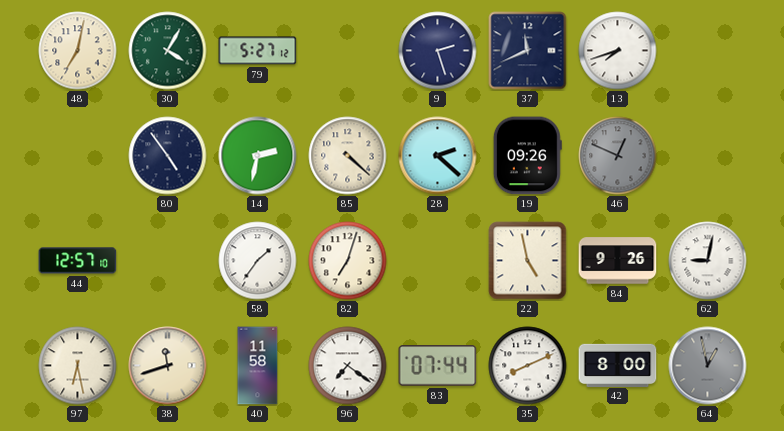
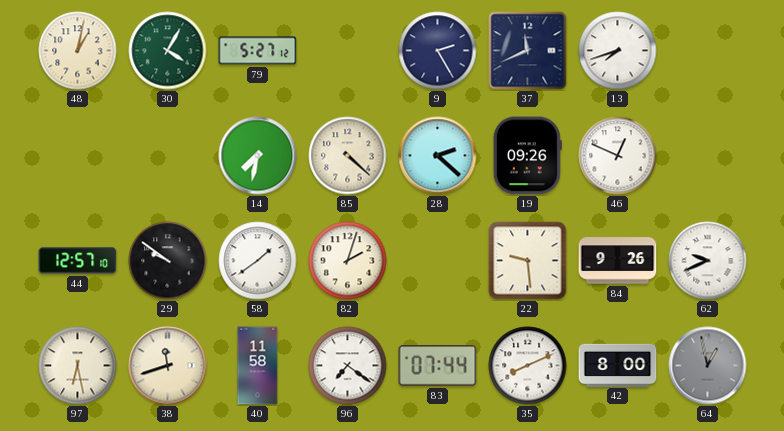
48: 7:02 -> 1:02 (78, 51)
9: 2:27 -> 2:25 (438, 51)
80: 4:54 -> none (168, 156)
14: 2:32 -> 7:32 (258, 156)
46 dial: grey -> white (618, 156)
29: none -> 9:51 (168, 261)
58: 1:36 -> 1:39 (258, 261)
82: 7:03 -> 2:03 (348, 261)
22: 4:58 -> 9:29 (528, 261)
62: 9:02 -> 9:41 (708, 261)
